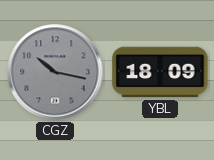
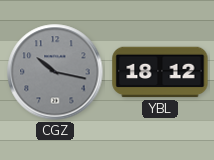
YBL: 18:09 -> 18:12 (160, 72)
